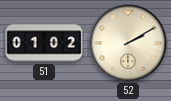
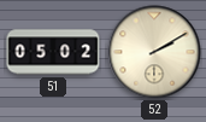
51: 01:02 -> 05:02 (53, 52)
